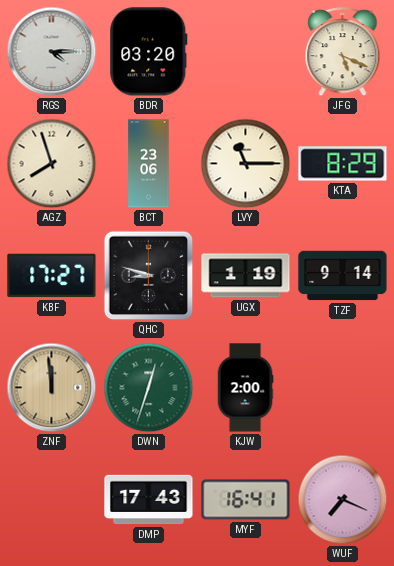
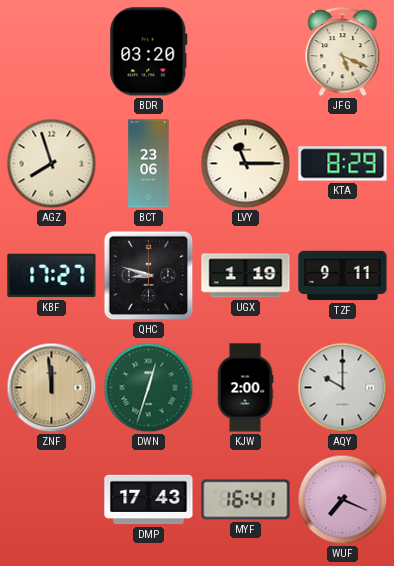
RGS: 4:15 -> none (52, 52)
TZF: 9:14 -> 9:11 (343, 276)
AQY: none -> 10:00 (343, 388)
